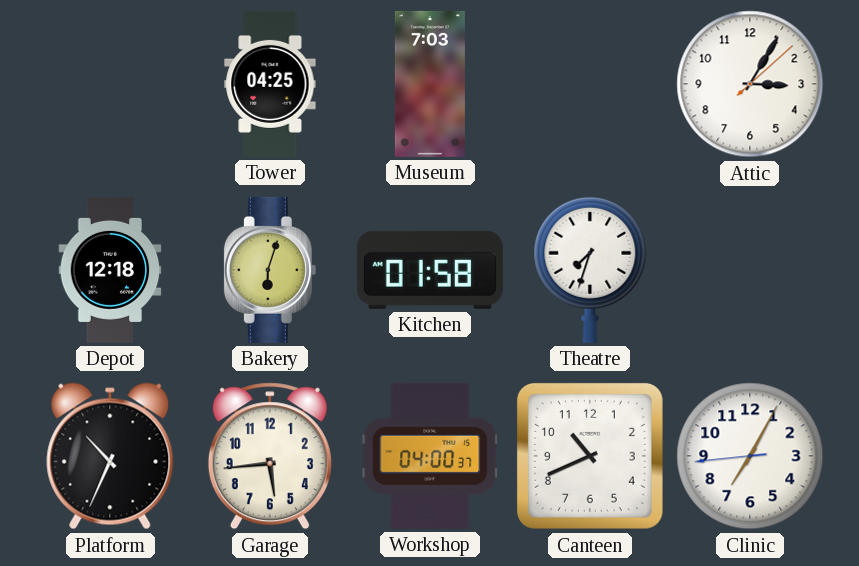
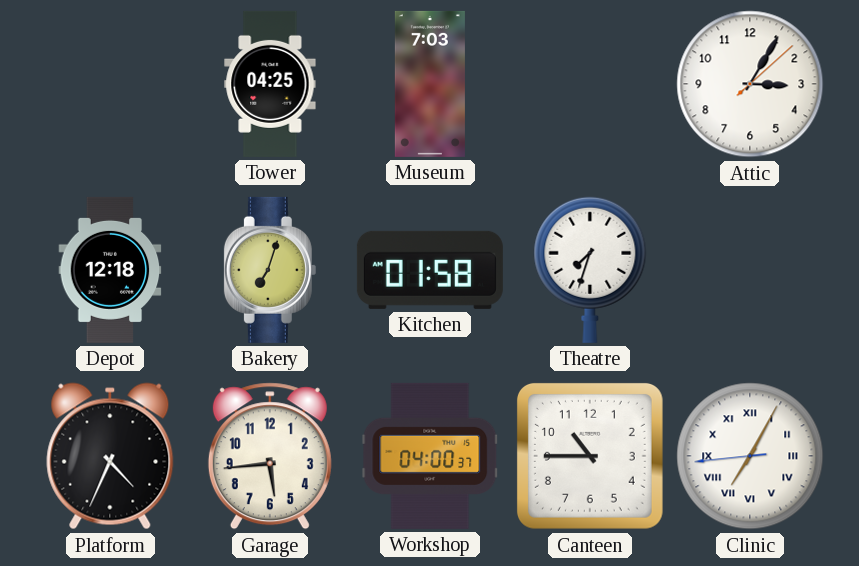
Bakery: 6:03 -> 7:03 (270, 270)
Platform: 10:34 -> 4:34 (110, 456)
Canteen: 10:41 -> 10:45 (590, 456)
Clinic numerals: Arabic -> Roman (750, 456)
